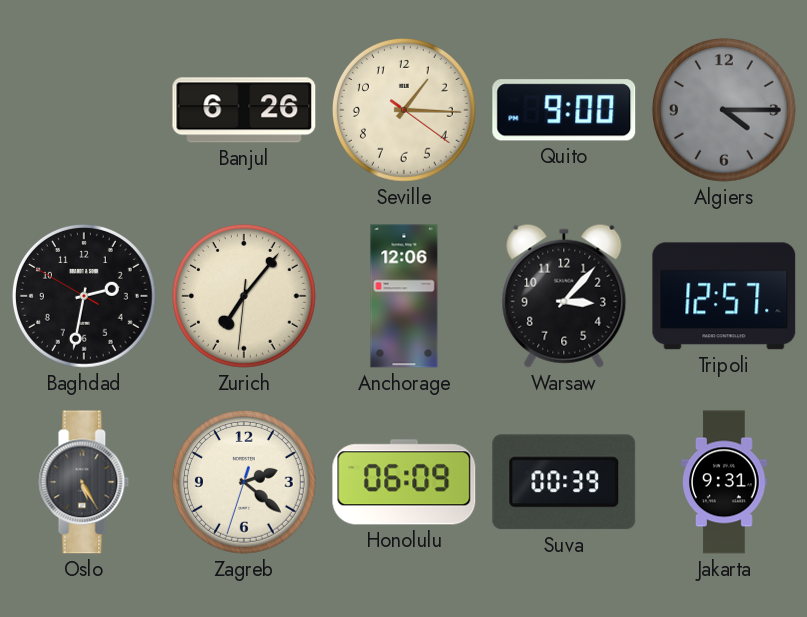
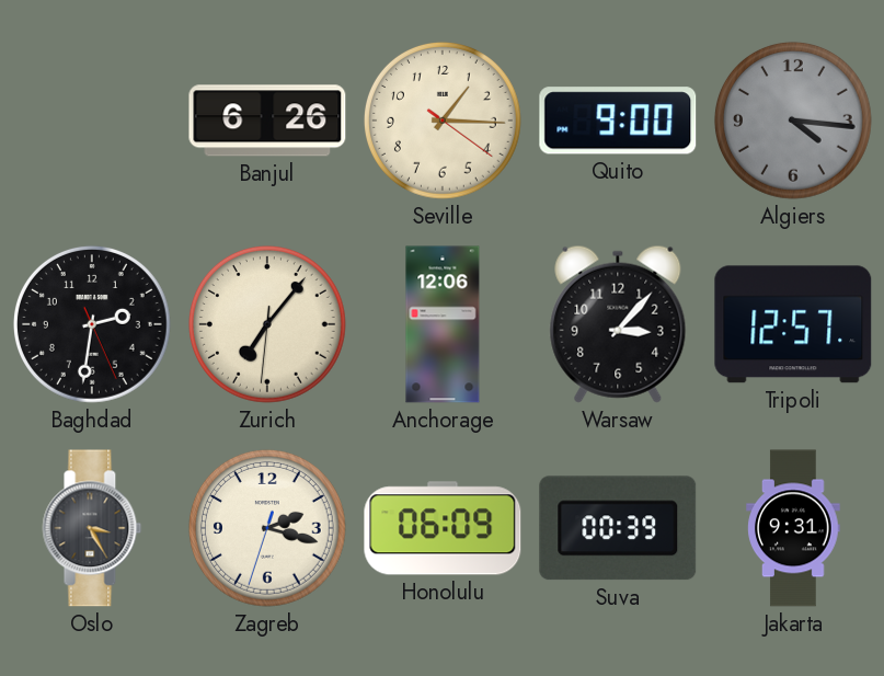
Algiers: 4:15 -> 4:16 (793, 121)
Baghdad: 2:31:50 -> 2:31:26 (92, 324)
Oslo: 5:25 -> 3:25 (92, 528)
Zagreb: 2:21 -> 2:17 (267, 528)
